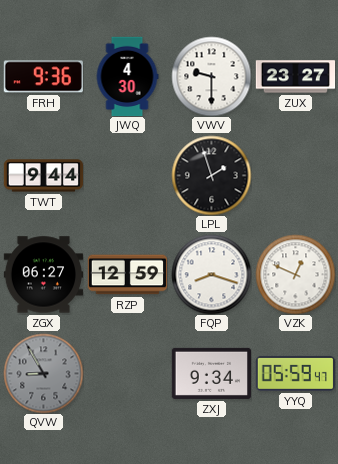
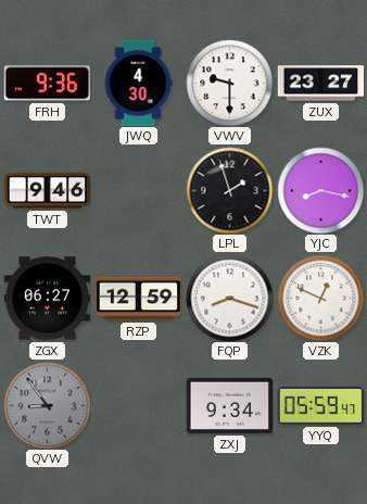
TWT: 9:44 -> 9:46 (47, 191)
YJC: none -> 8:17 (320, 190)
QVW: 8:55 -> 8:54 (47, 405)
